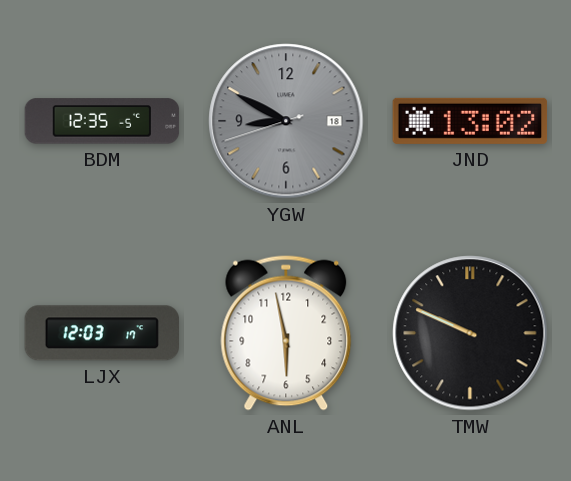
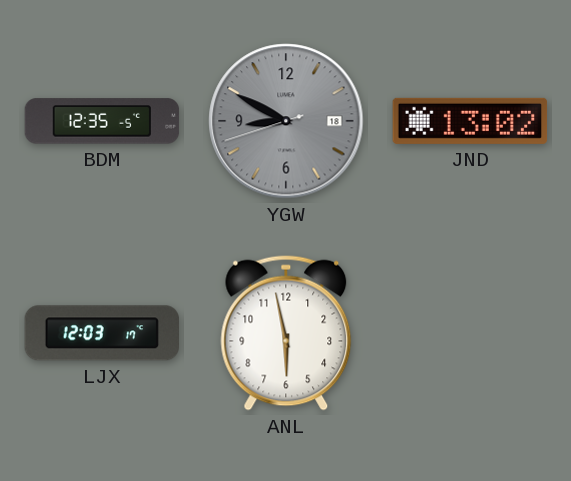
TMW: 9:49 -> none (470, 333)
